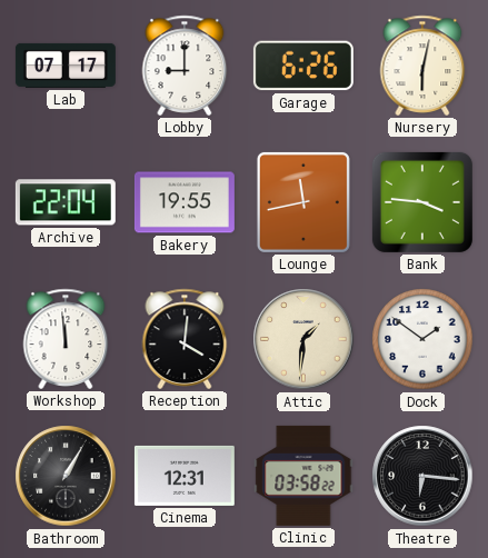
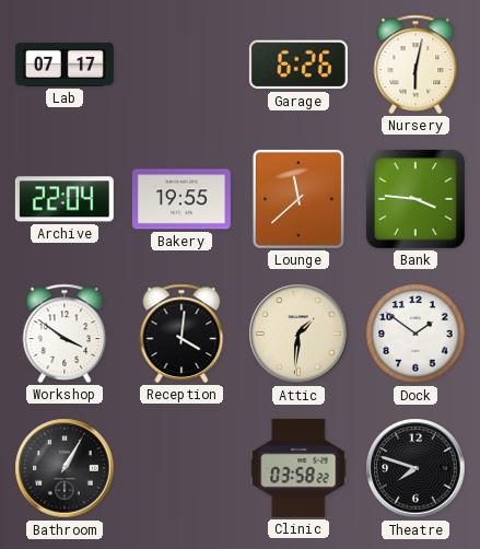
Lobby: 9:00 -> none (185, 66)
Lounge: 11:43 -> 11:38 (298, 199)
Workshop: 11:59 -> 3:51 (65, 334)
Cinema: 12:31 -> none (185, 476)
Theatre: 6:16 -> 7:48 (415, 468)
